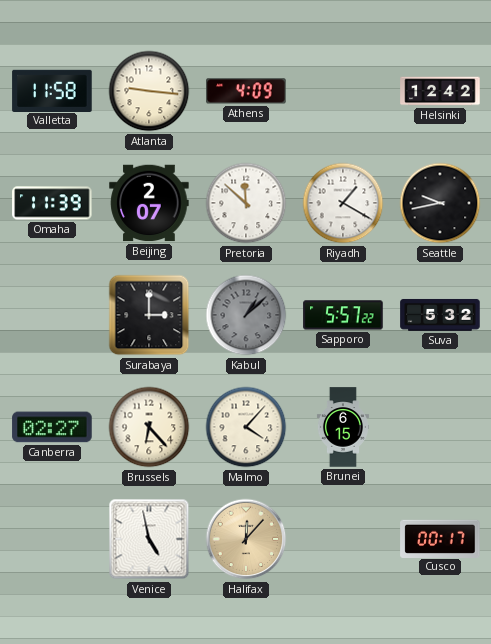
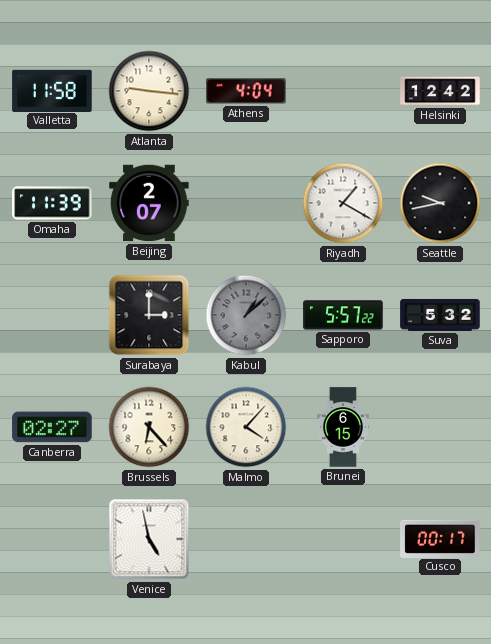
Athens: 4:09 -> 4:04 (246, 91)
Pretoria: 11:52 -> none (246, 203)
Halifax: 12:07 -> none (246, 539)
